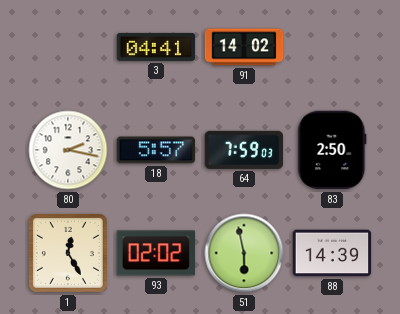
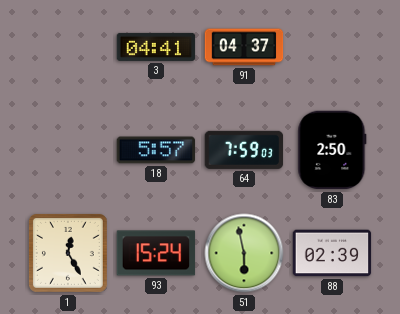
91: 14:02 -> 04:37 (244, 47)
80: 2:17 -> none (68, 150)
93: 02:02 -> 15:24 (156, 253)
88: 14:39 -> 02:39 (332, 253)
